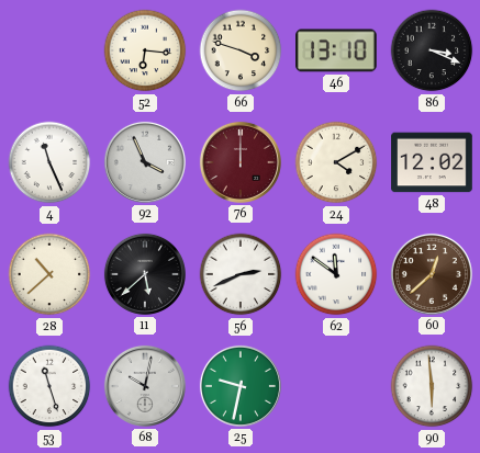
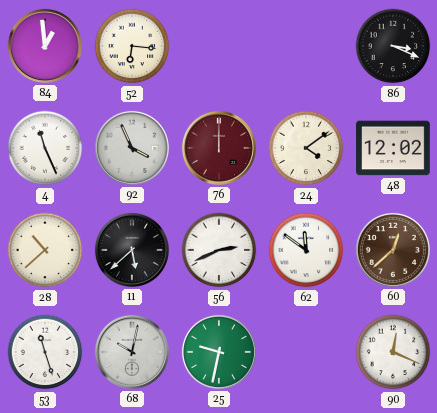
84: none -> 12:59 (45, 46)
66: 3:48 -> none (241, 50)
46: 13:10 -> none (337, 50)
24: 4:10 -> 4:09 (306, 148)
90: 5:59 -> 12:19 (393, 352)
